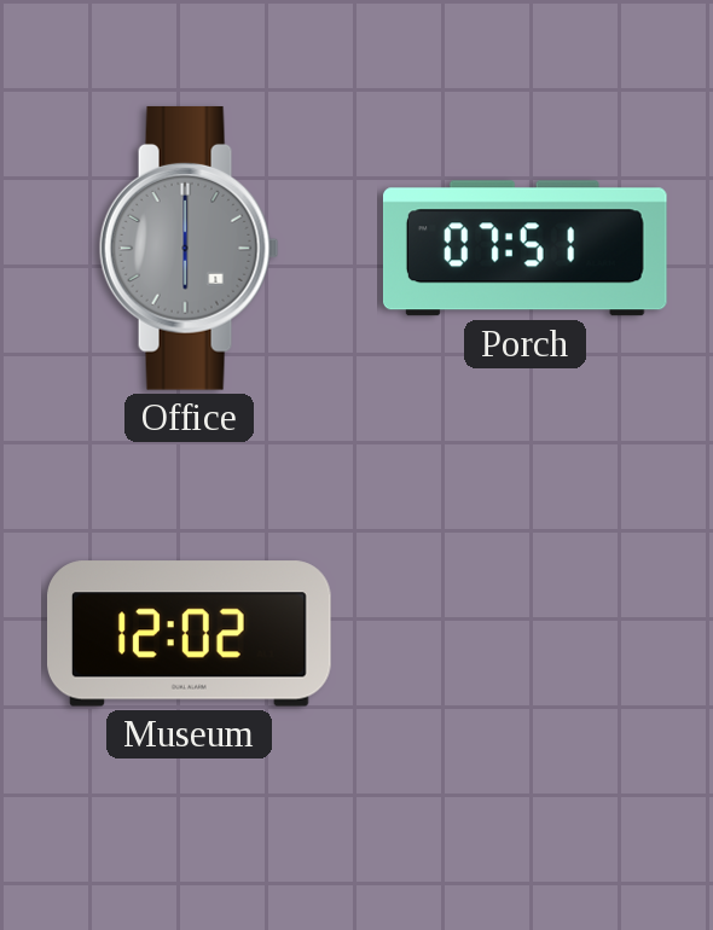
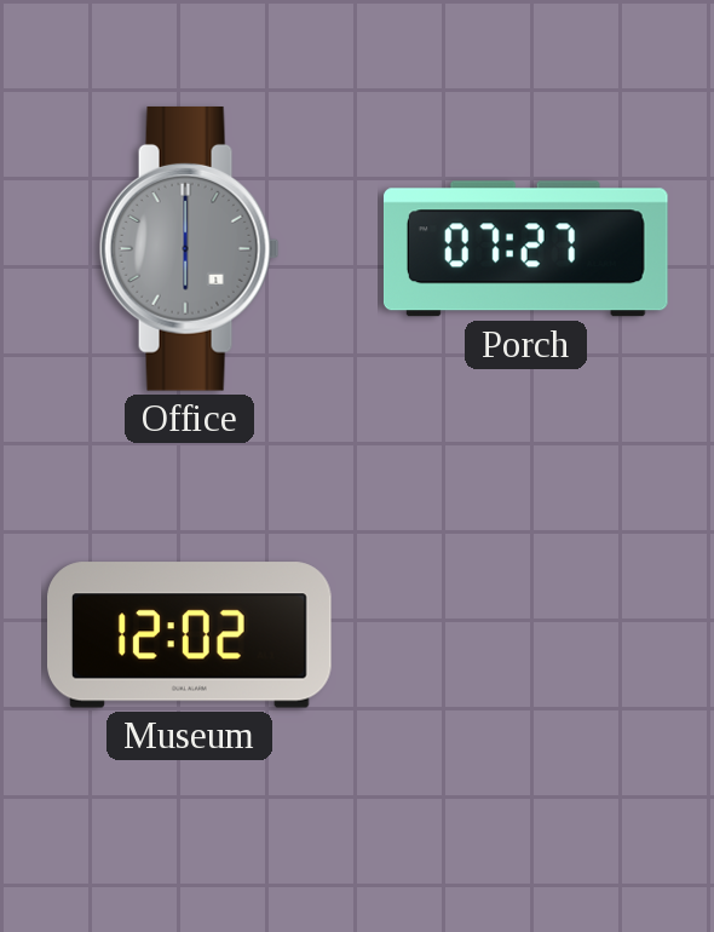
Porch: 07:51 -> 07:27 (525, 249)
